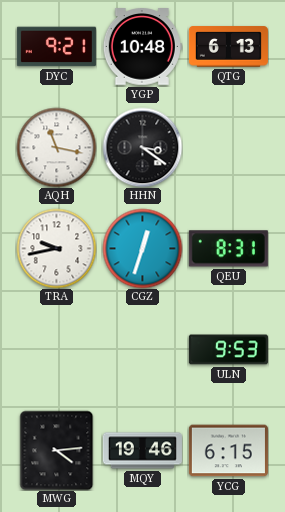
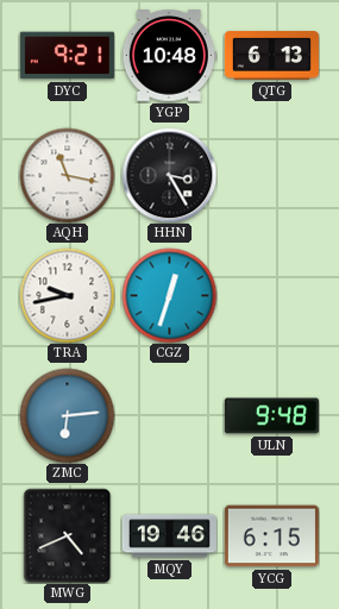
HHN: 3:21 -> 3:25 (169, 175)
QEU: 8:31 -> none (228, 249)
ZMC: none -> 6:14 (67, 415)
ULN: 9:53 -> 9:48 (271, 416)
MWG: 4:14 -> 4:41 (68, 535)
